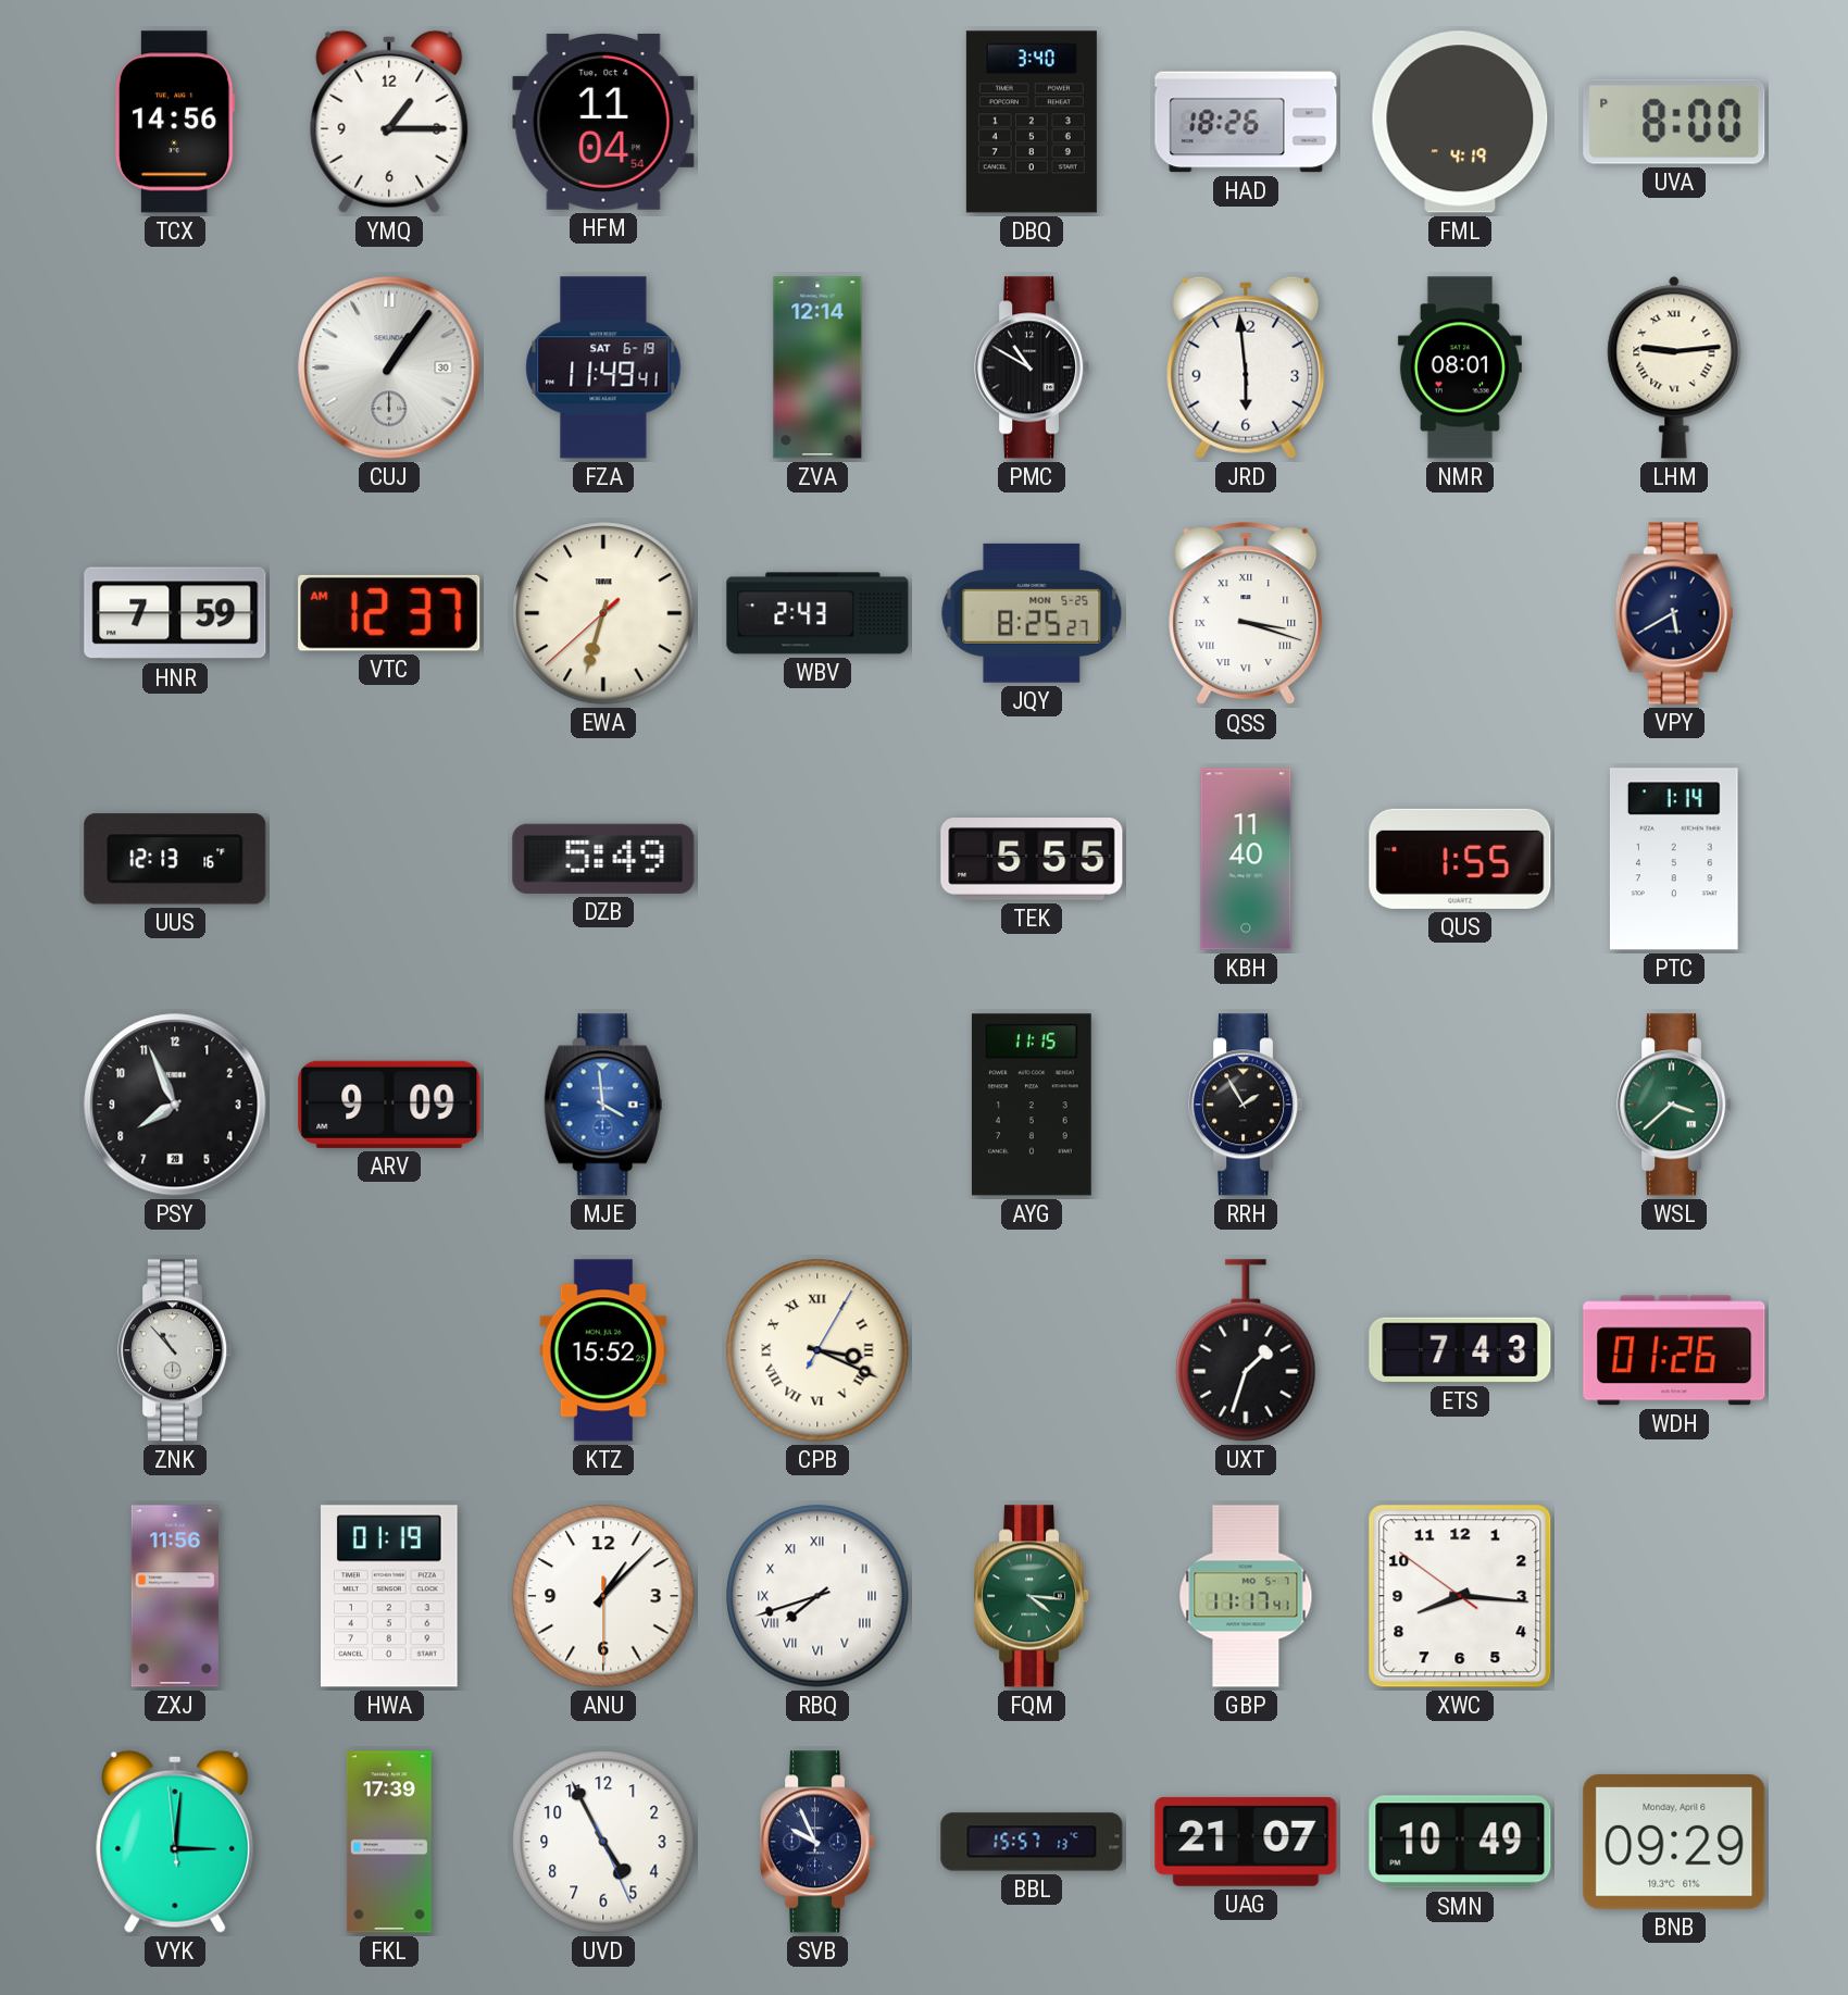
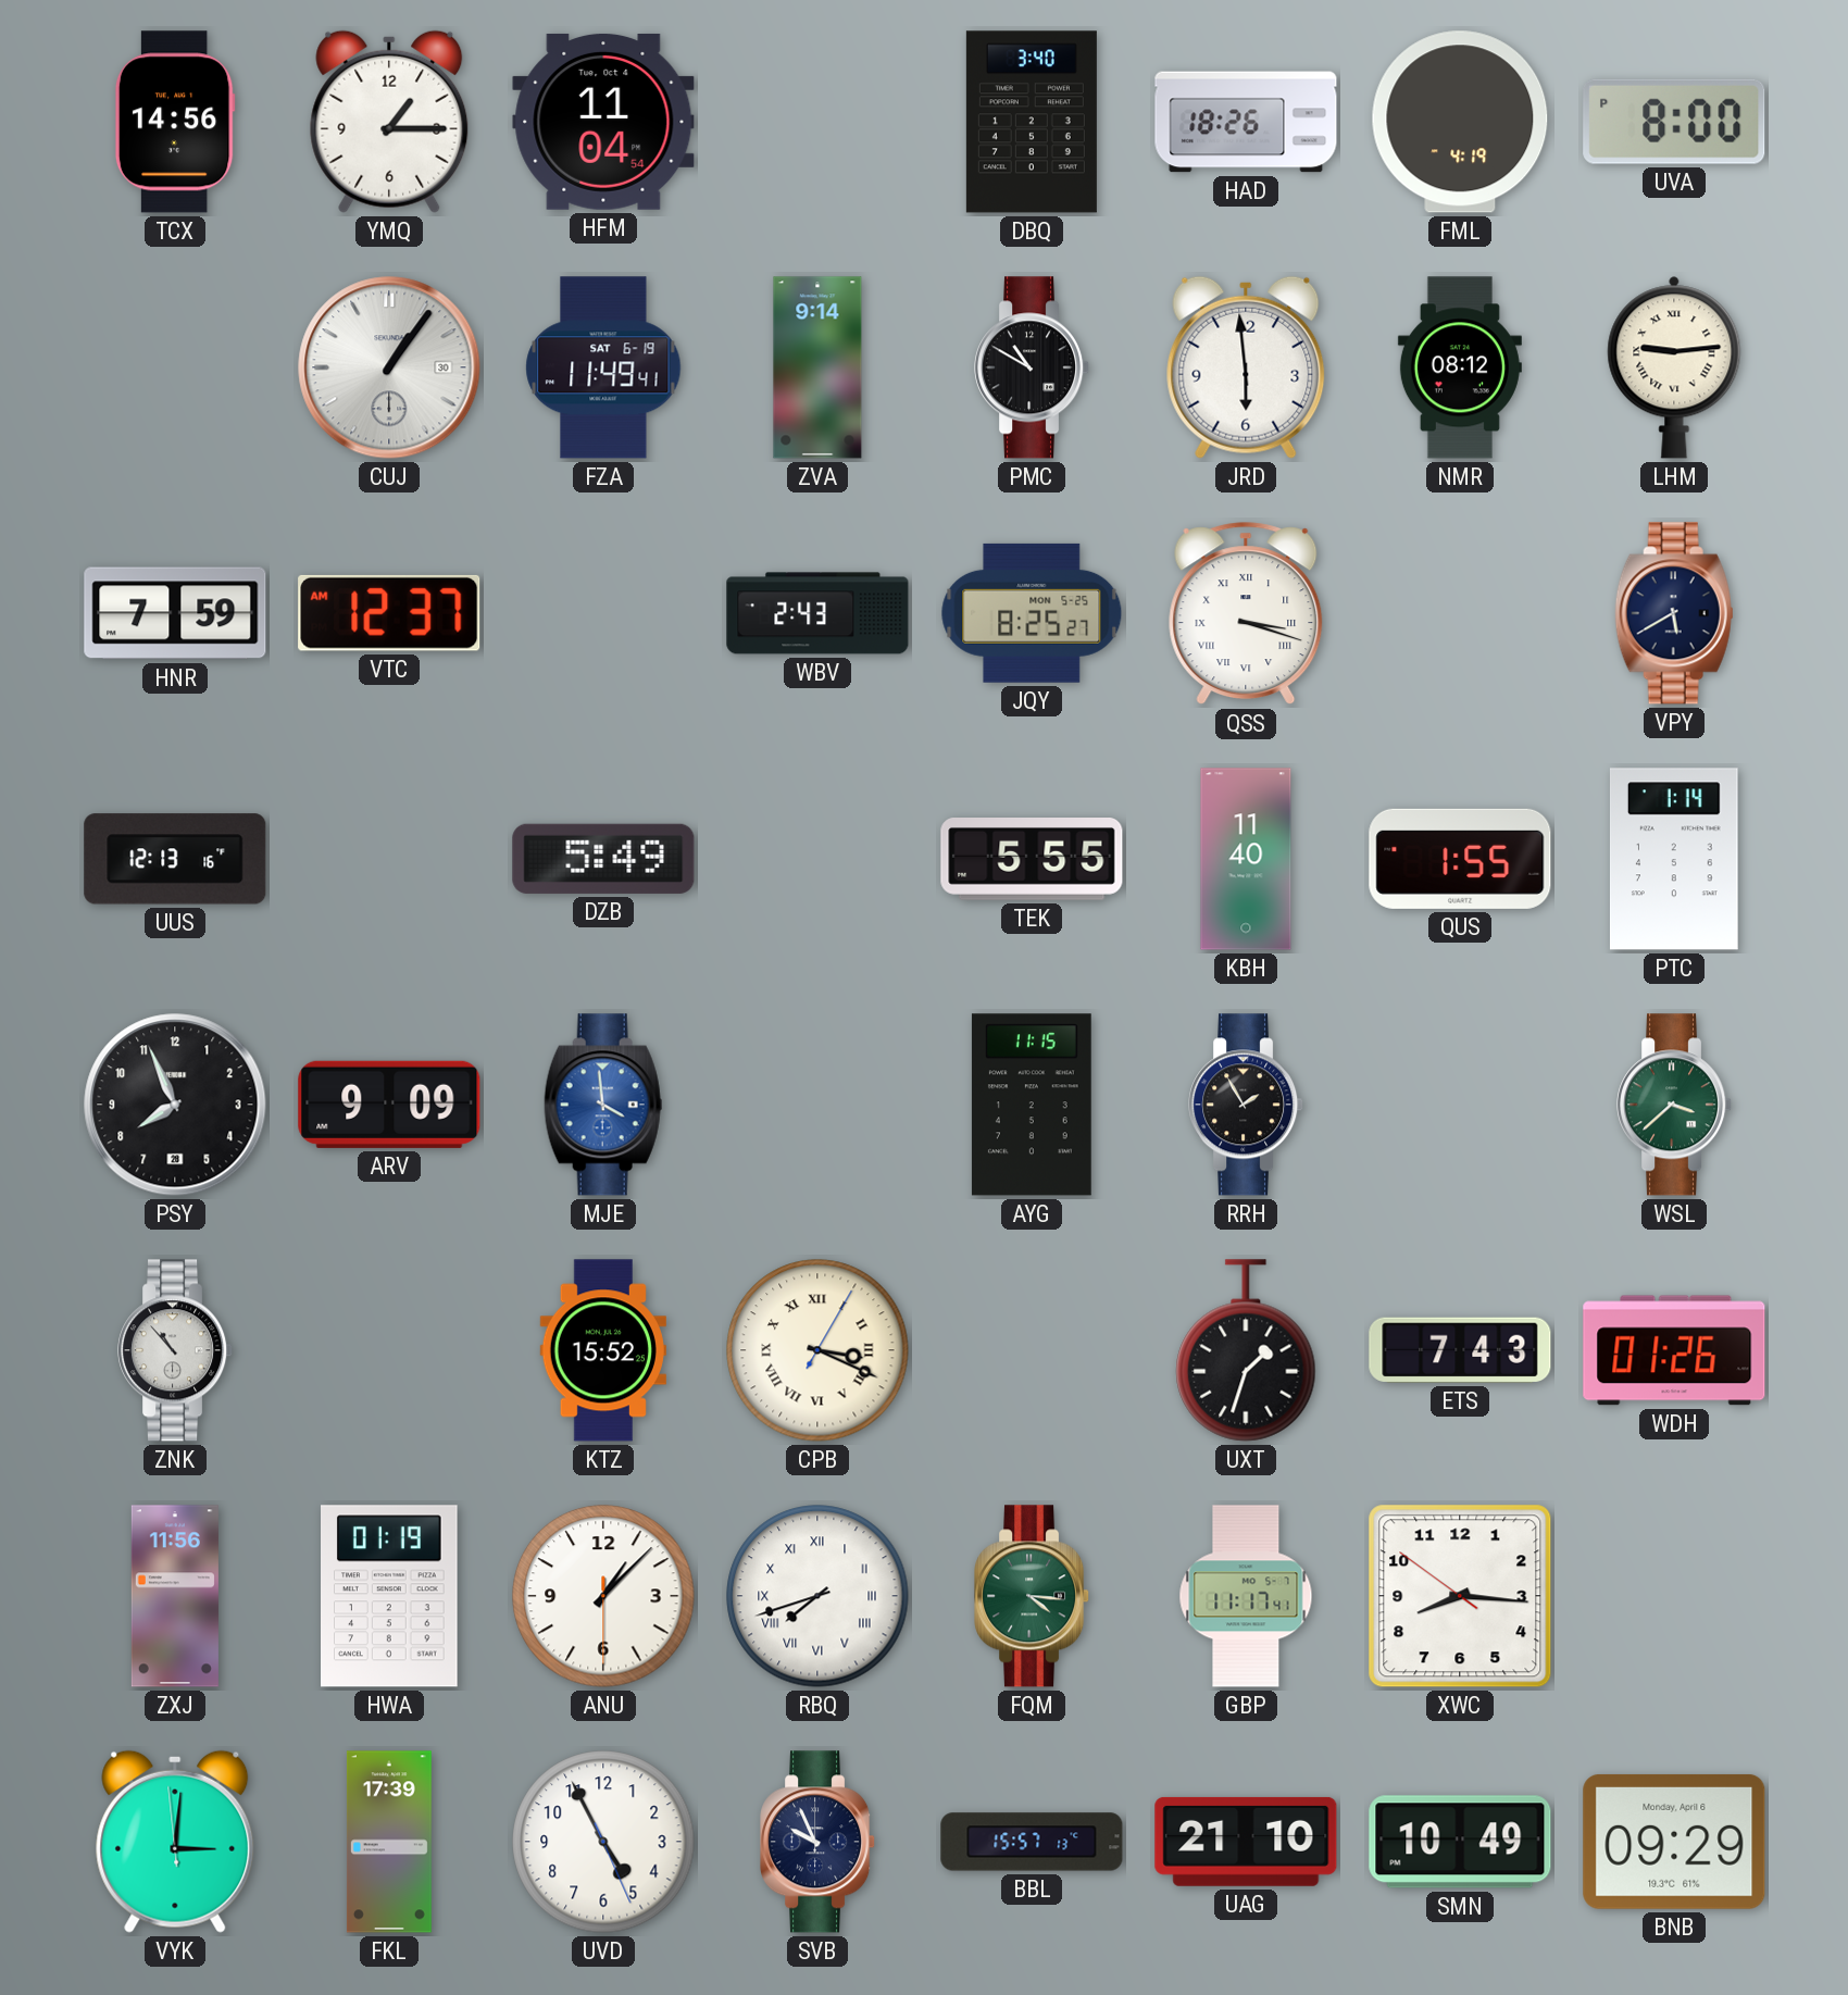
ZVA: 12:14 -> 9:14 (817, 367)
NMR: 08:01 -> 08:12 (1460, 367)
EWA: 6:32 -> none (603, 613)
UAG: 21:07 -> 21:10 (1246, 1842)
